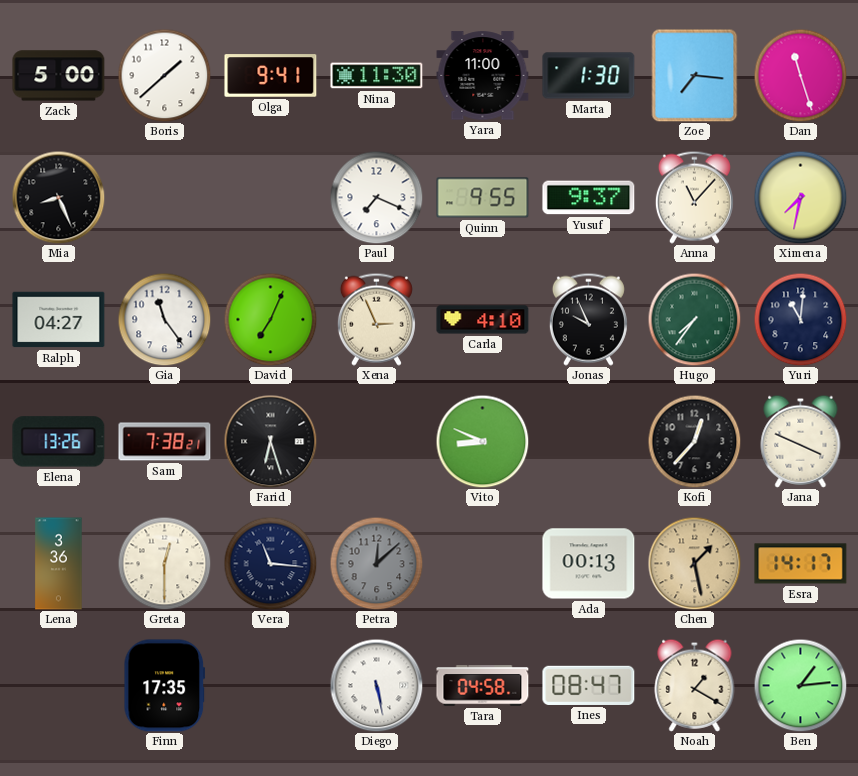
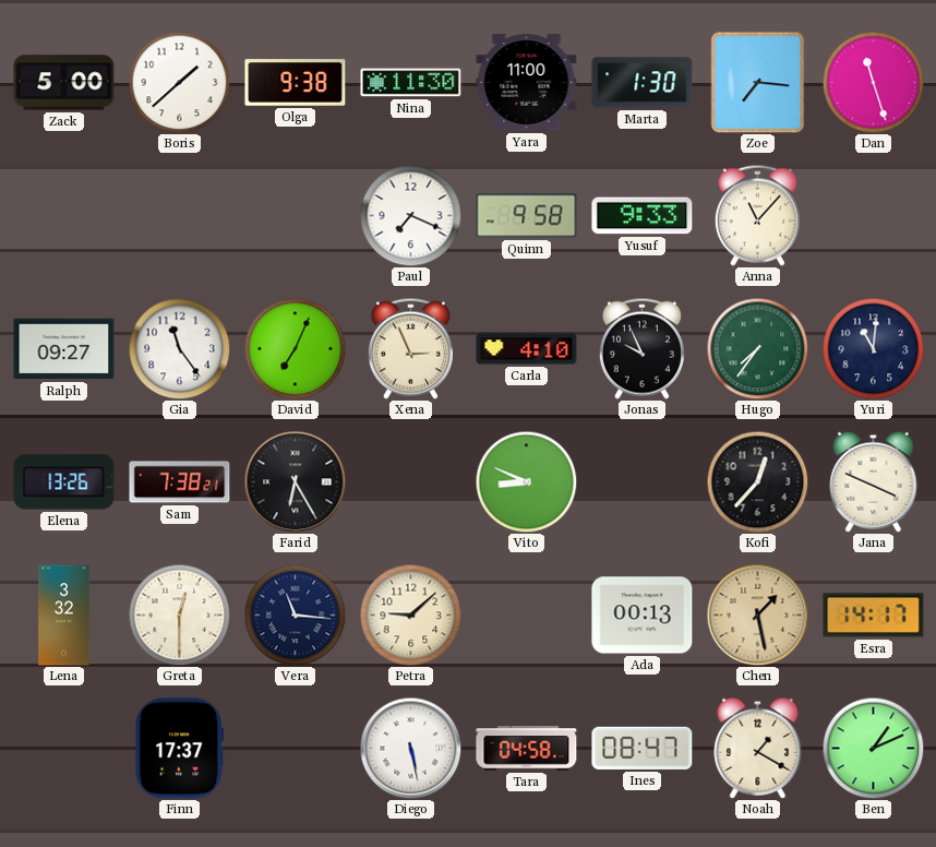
Olga: 9:41 -> 9:38 (296, 83)
Mia: 8:26 -> none (58, 197)
Quinn: 9:55 -> 9:58 (527, 216)
Yusuf: 9:37 -> 9:33 (643, 216)
Ximena: 7:32 -> none (800, 197)
Ralph: 04:27 -> 09:27 (64, 349)
Farid: 6:27 -> 6:25 (295, 481)
Lena: 3:36 -> 3:32 (64, 616)
Petra: 12:08 -> 9:08 (410, 615)
Petra dial: grey -> cream (410, 615)
Finn: 17:35 -> 17:37 (180, 749)
Ben: 1:14 -> 1:11 (873, 748)
